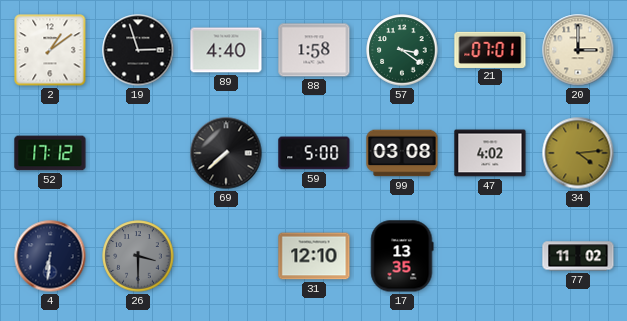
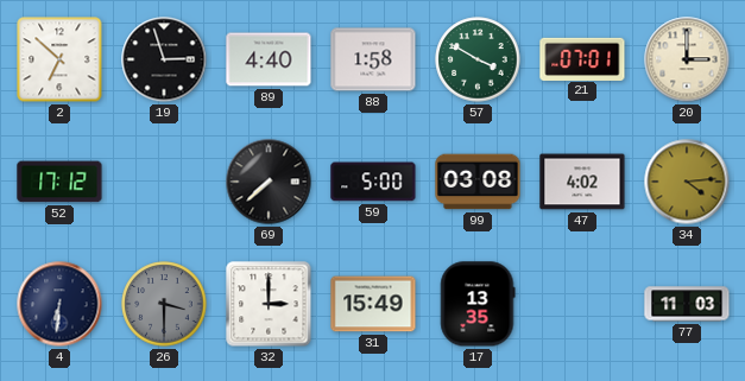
2: 1:09 -> 6:52 (59, 59)
57: 3:21 -> 3:50 (478, 59)
32: none -> 3:00 (269, 304)
31: 12:10 -> 15:49 (373, 304)
77: 11:02 -> 11:03 (687, 304)
